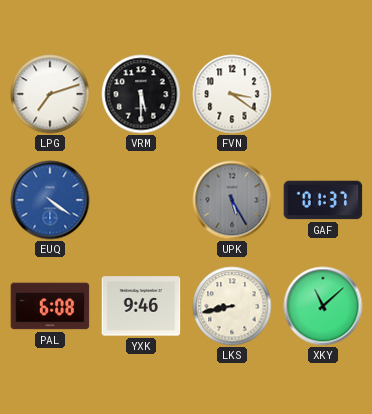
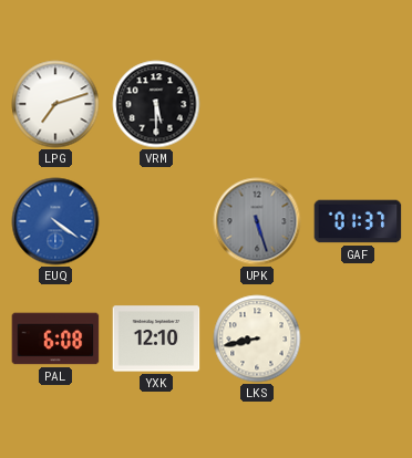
FVN: 3:21 -> none (232, 94)
UPK: 5:25 -> 5:27 (257, 221)
YXK: 9:46 -> 12:10 (156, 339)
XKY: 11:08 -> none (323, 306)
